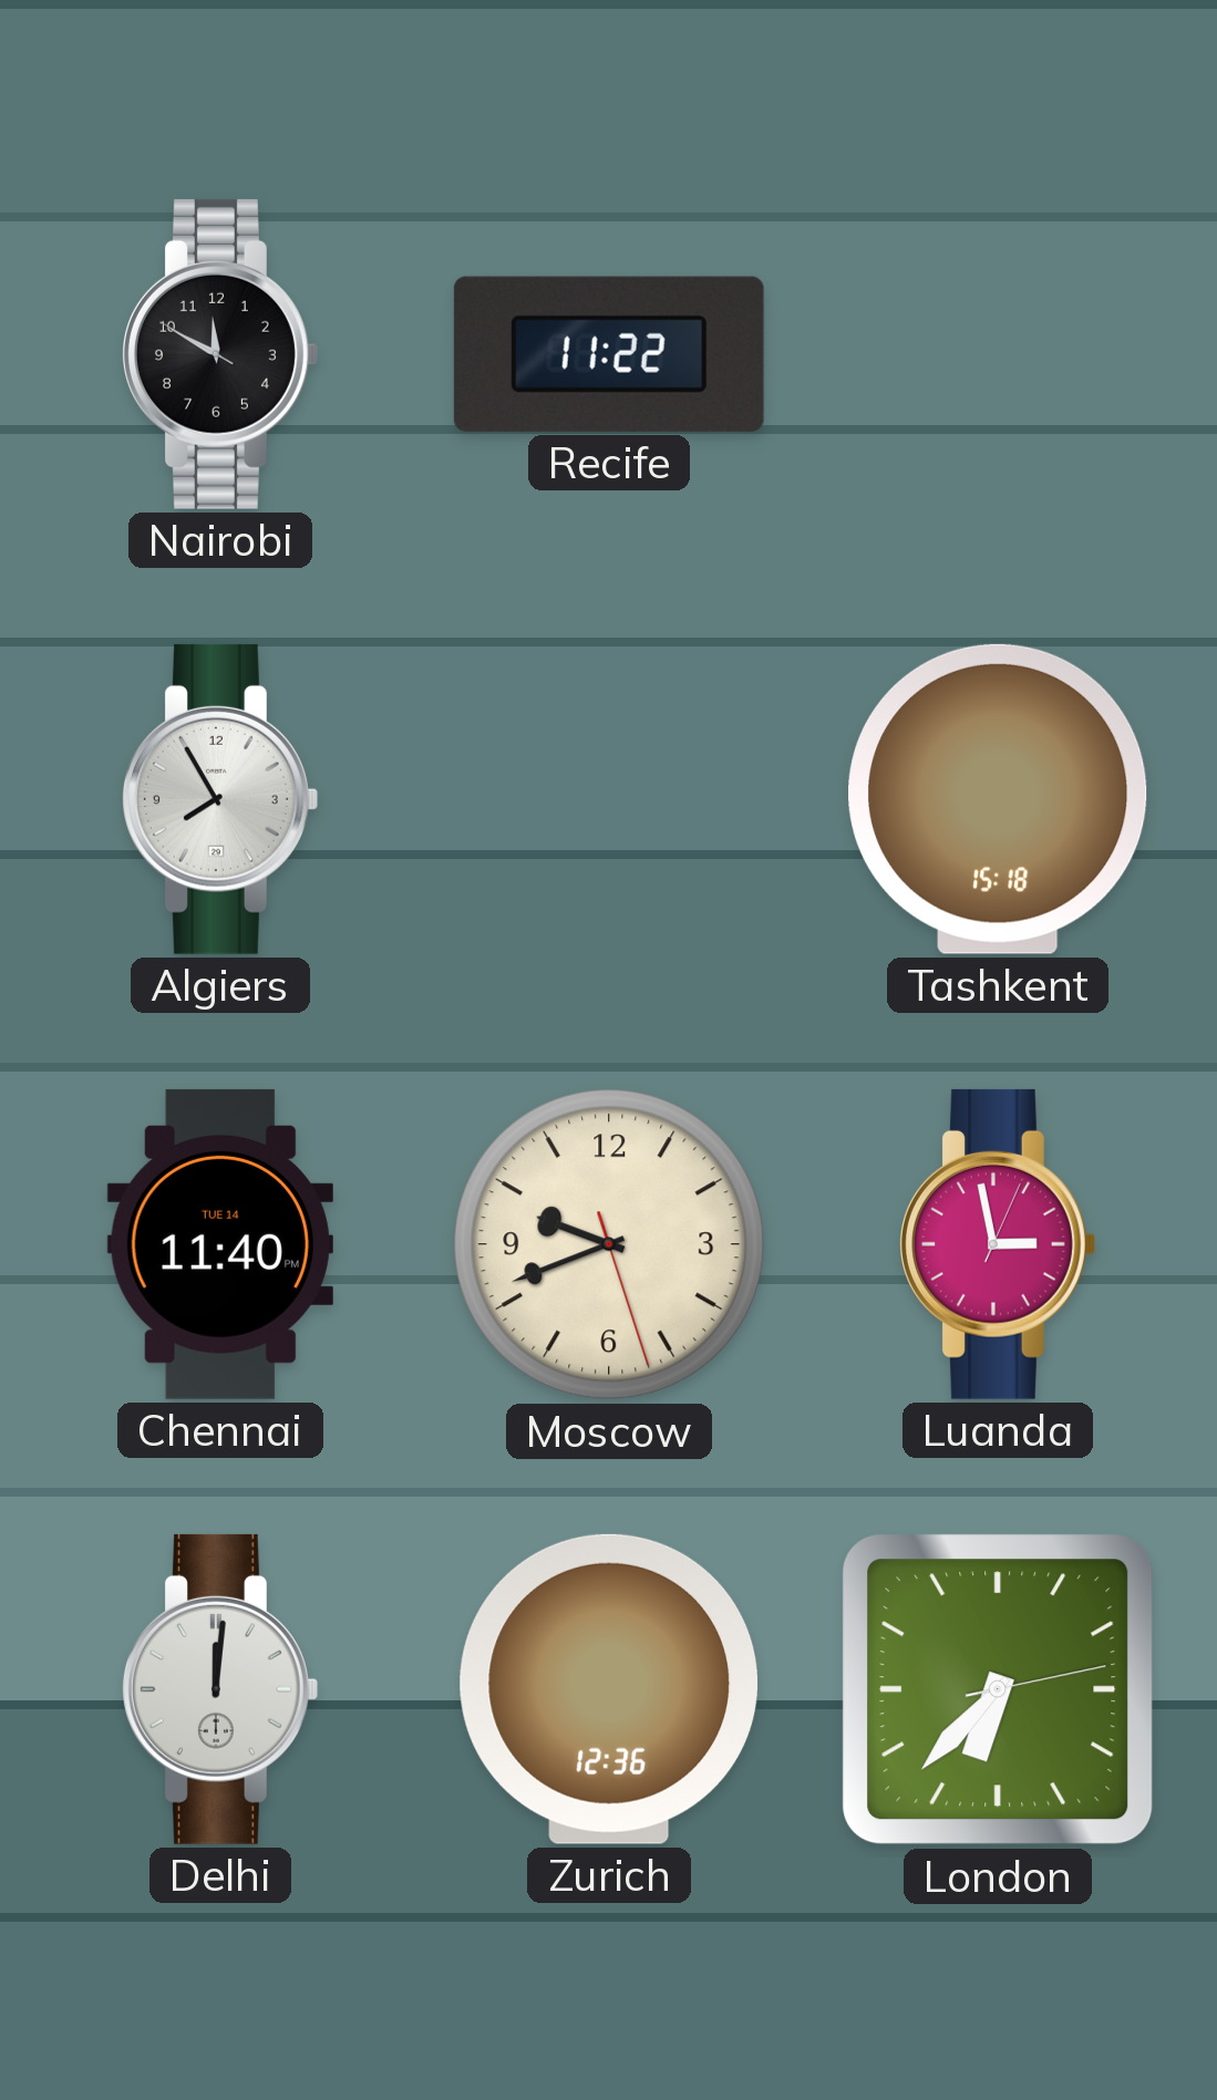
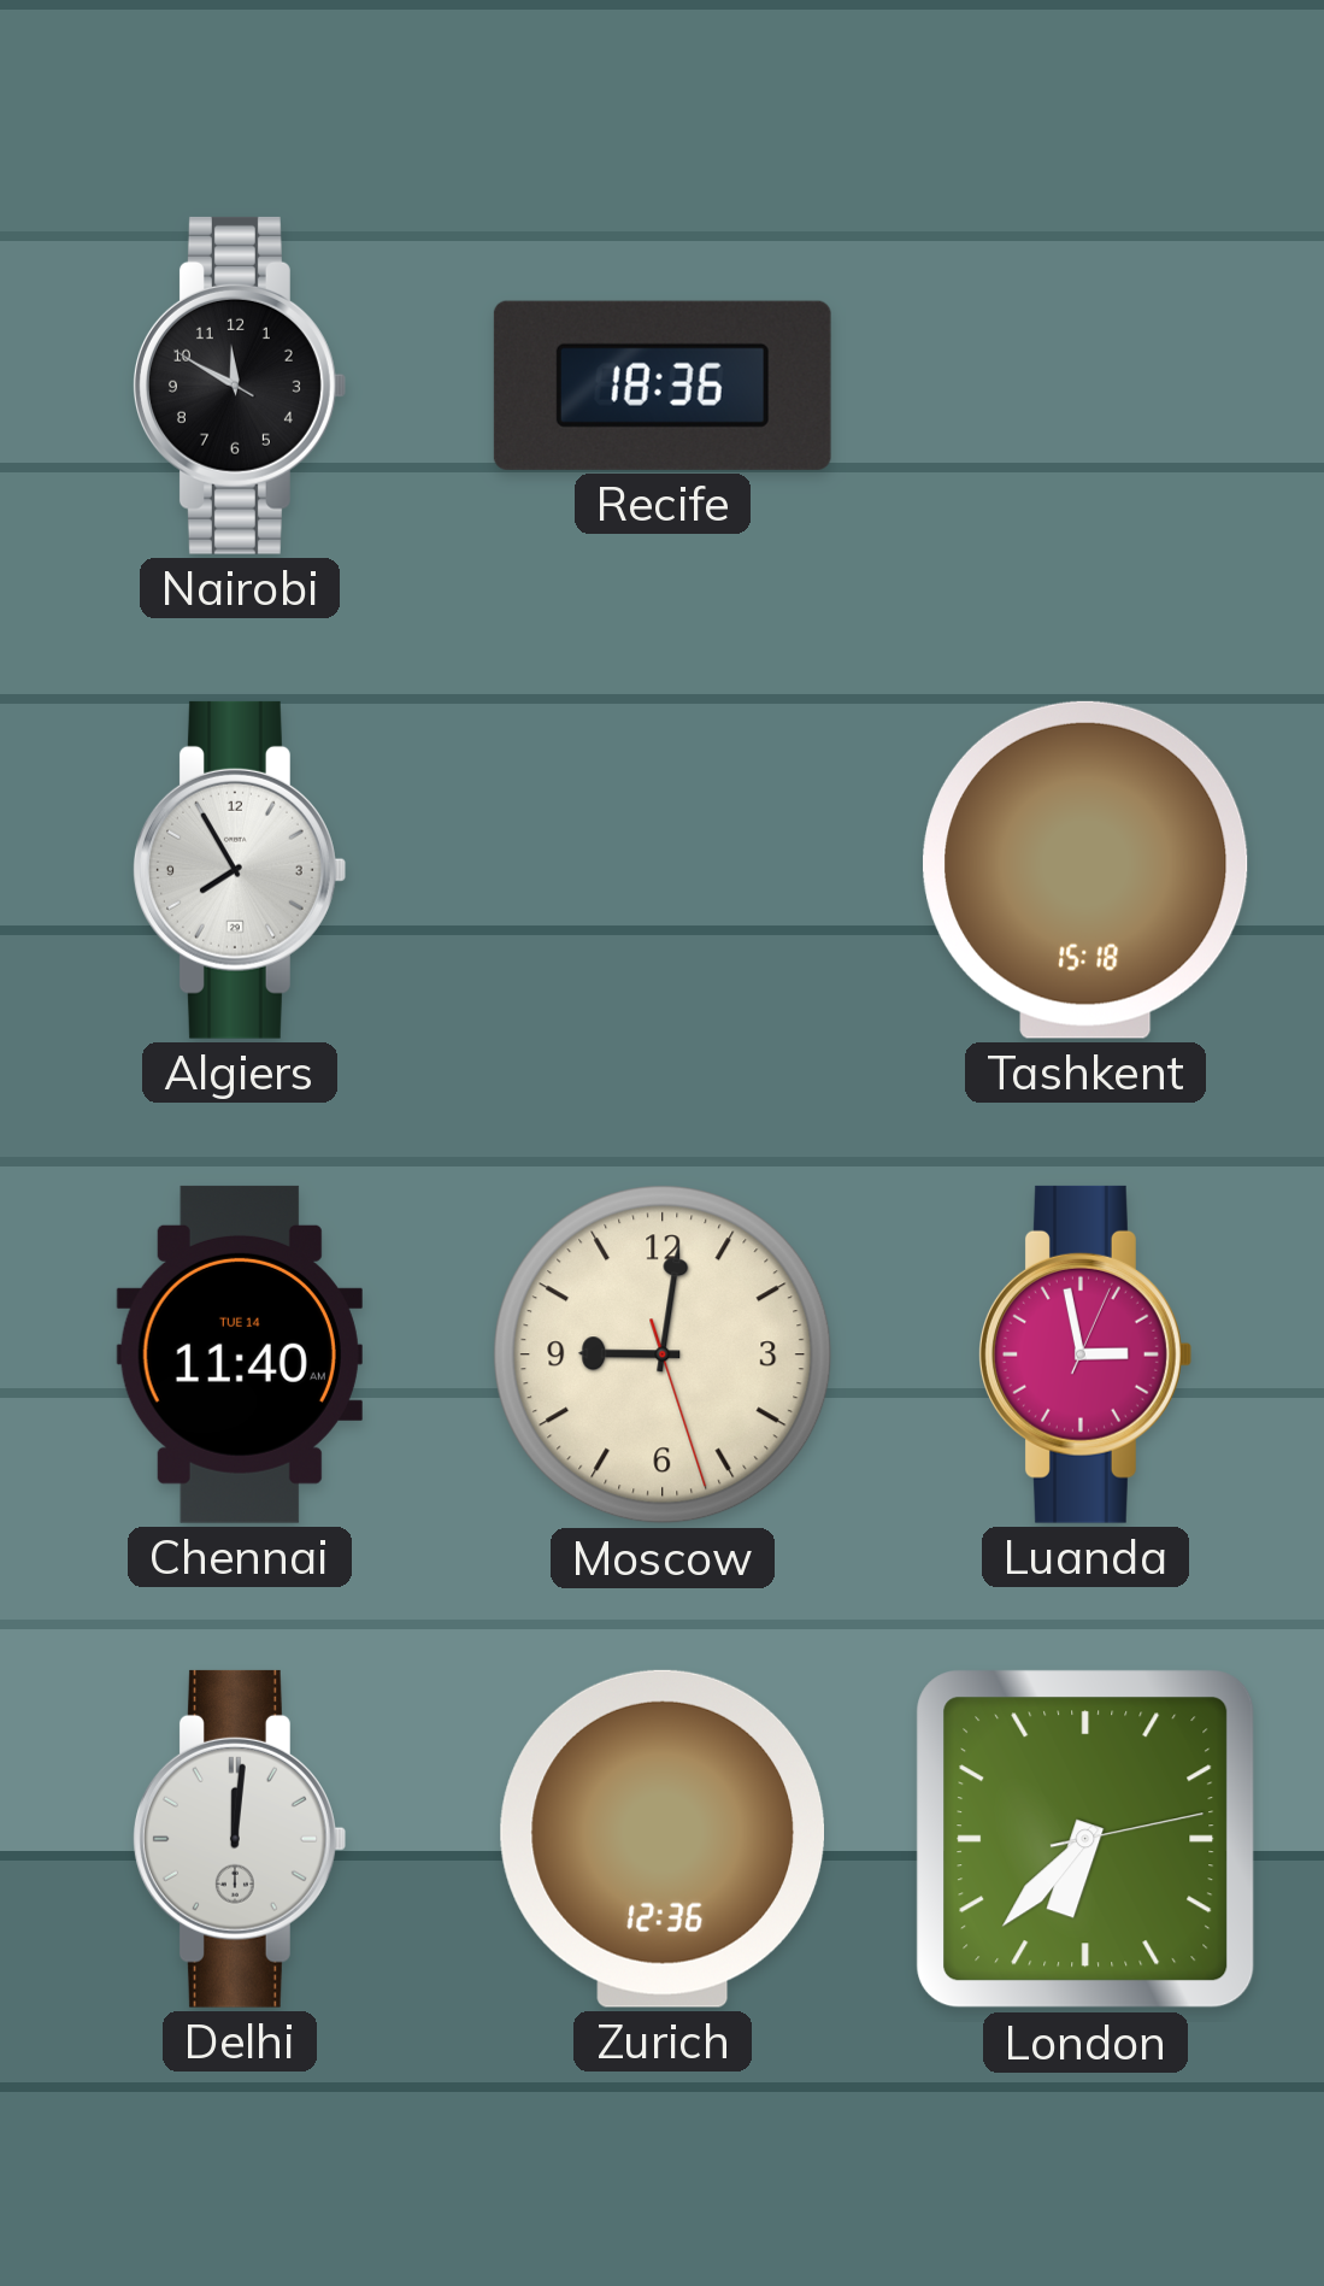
Recife: 11:22 -> 18:36 (663, 386)
Chennai: 11:40 PM -> 11:40 AM (240, 1354)
Moscow: 9:41 -> 9:01 (663, 1354)
